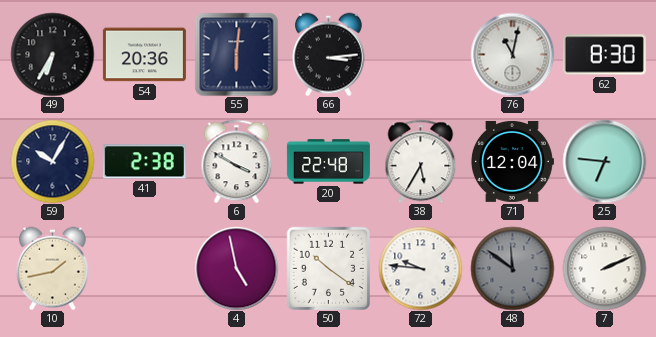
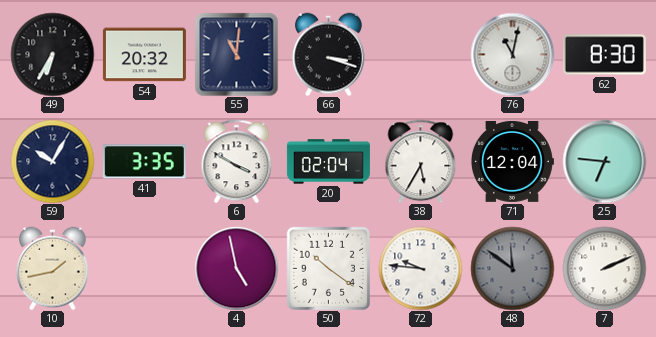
54: 20:36 -> 20:32 (144, 55)
55: 6:01 -> 11:01 (236, 54)
66: 3:14 -> 3:18 (329, 54)
41: 2:38 -> 3:35 (144, 162)
20: 22:48 -> 02:04 (328, 162)
